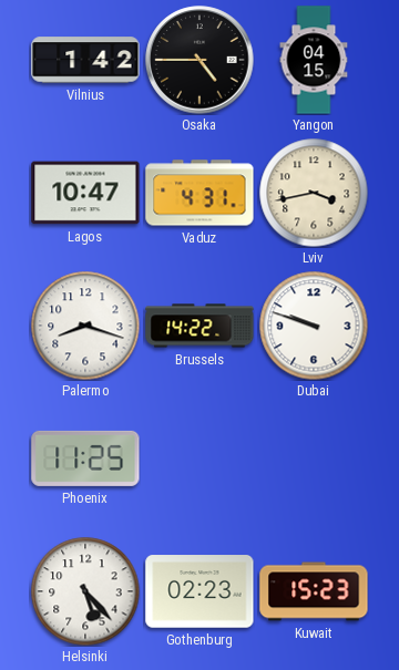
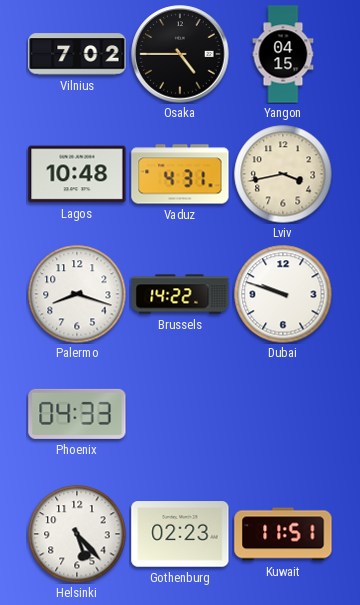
Vilnius: 1:42 -> 7:02 (77, 54)
Lagos: 10:47 -> 10:48 (77, 174)
Phoenix: 11:25 -> 04:33 (77, 414)
Kuwait: 15:23 -> 11:51 (283, 534)
